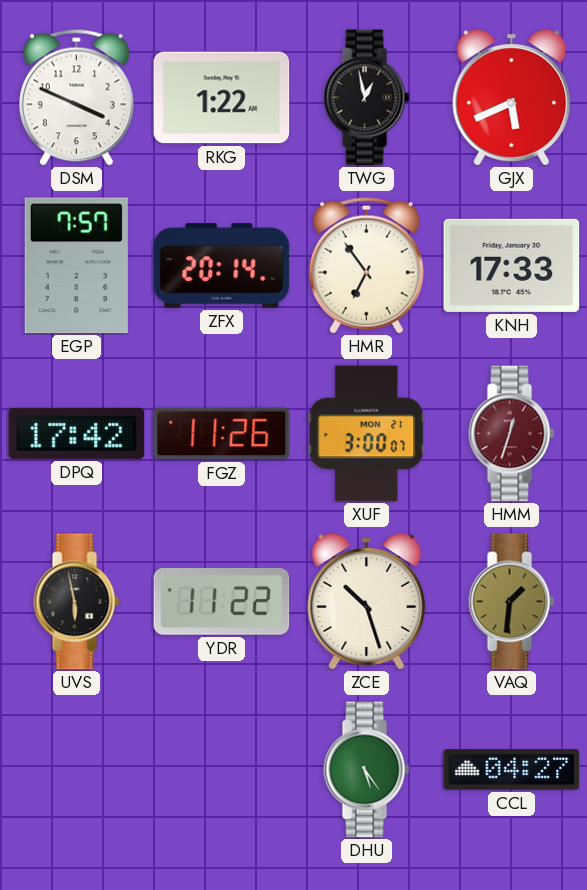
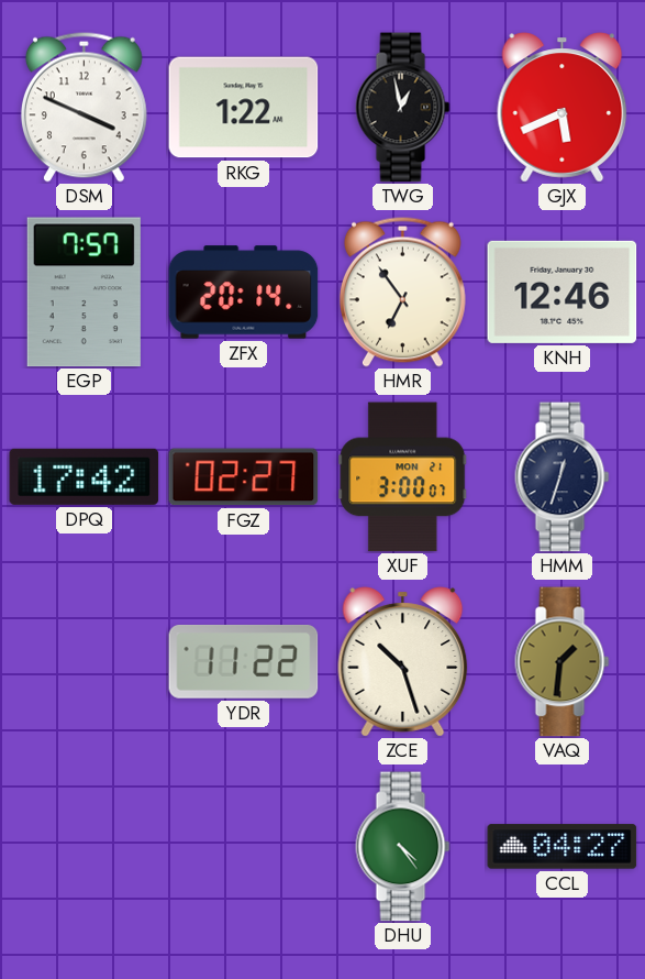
KNH: 17:33 -> 12:46 (563, 291)
FGZ: 11:26 -> 02:27 (244, 477)
HMM dial: burgundy -> navy (563, 477)
UVS: 5:58 -> none (77, 602)
DHU: 5:24 -> 4:24 (403, 847)
